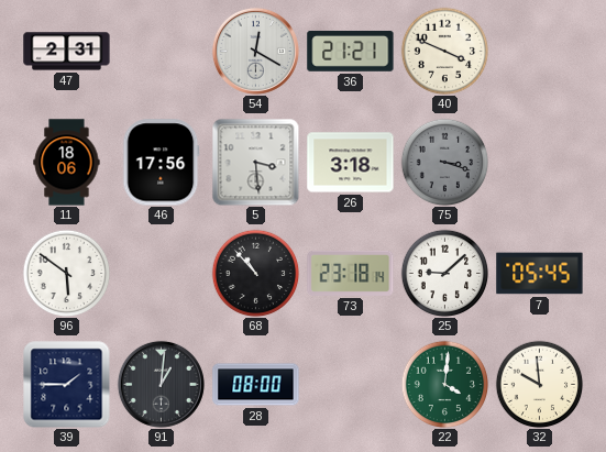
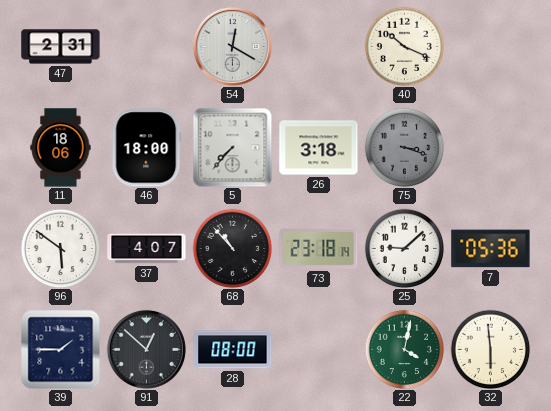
36: 21:21 -> none (351, 51)
40: 3:49 -> 10:19 (404, 46)
46: 17:56 -> 18:00 (147, 148)
5: 3:29 -> 7:37 (232, 147)
37: none -> 4:07 (147, 249)
7: 05:45 -> 05:36 (491, 249)
91: 1:01 -> 12:52 (146, 349)
22: 4:01 -> 4:02 (404, 349)
32: 9:59 -> 5:59 (490, 349)
